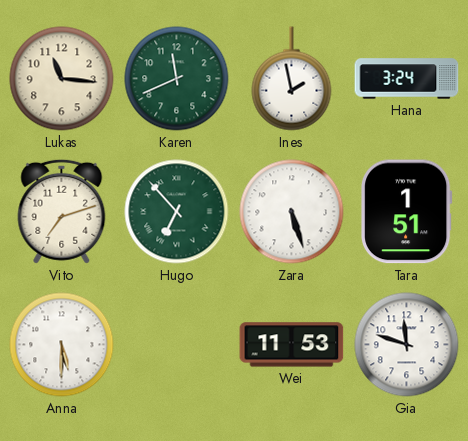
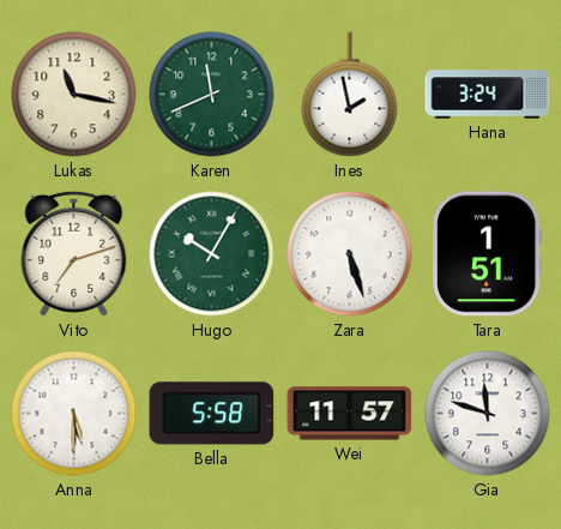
Lukas: 11:16 -> 11:17 (74, 95)
Hugo: 6:53 -> 10:05 (212, 254)
Bella: none -> 5:58 (212, 414)
Wei: 11:53 -> 11:57 (350, 414)
